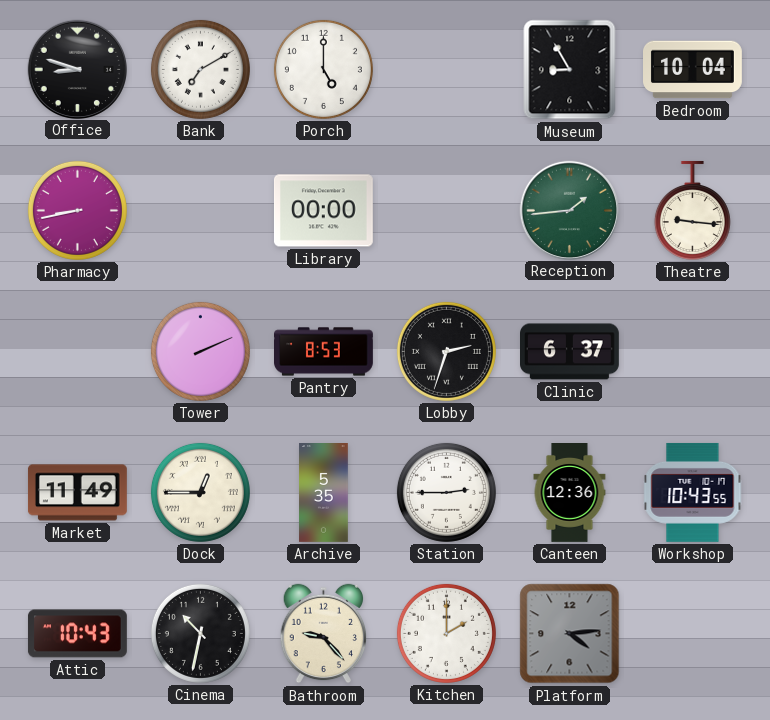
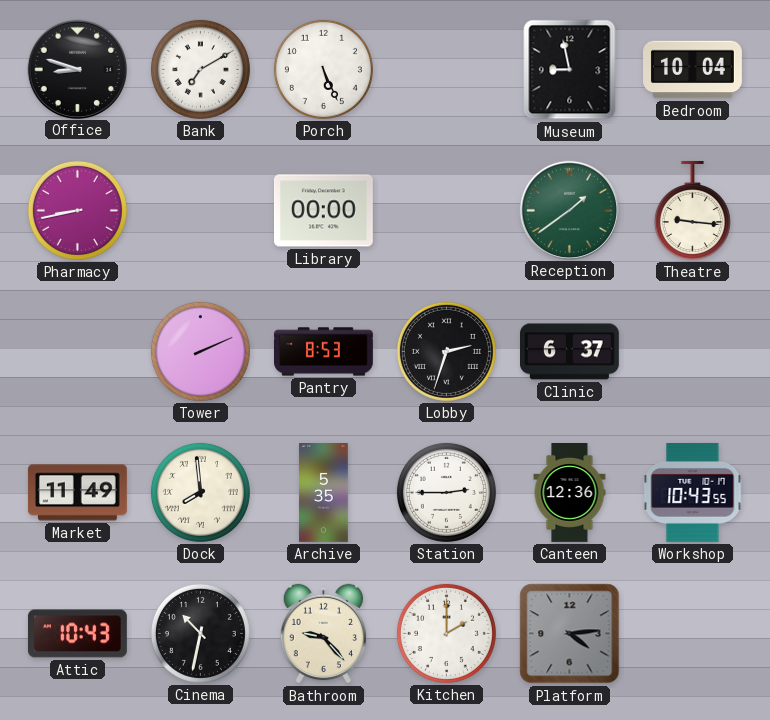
Porch: 5:00 -> 5:26 (323, 69)
Museum: 8:55 -> 8:58 (570, 70)
Reception: 1:44 -> 1:39 (569, 210)
Dock: 12:45 -> 7:59 (200, 492)
